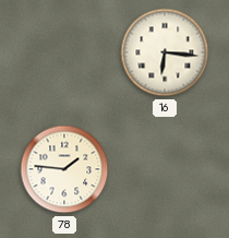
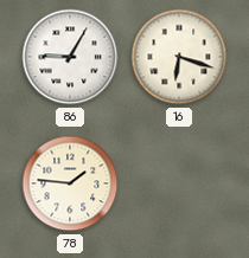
86: none -> 9:05 (70, 57)
16: 6:16 -> 6:18 (179, 57)
